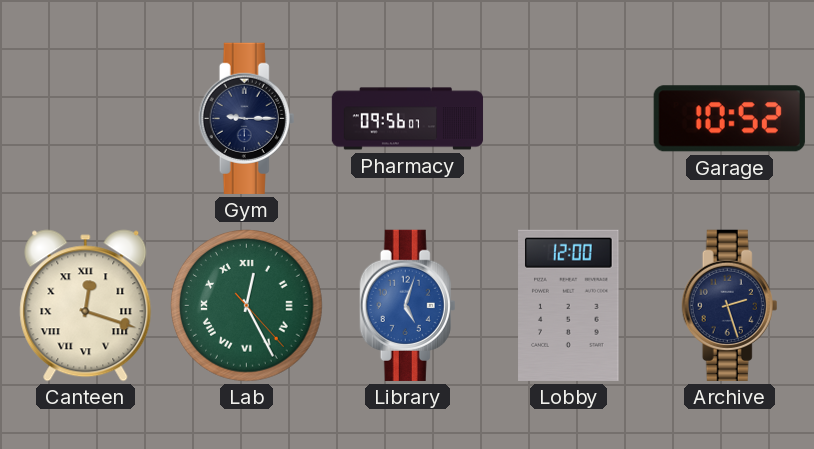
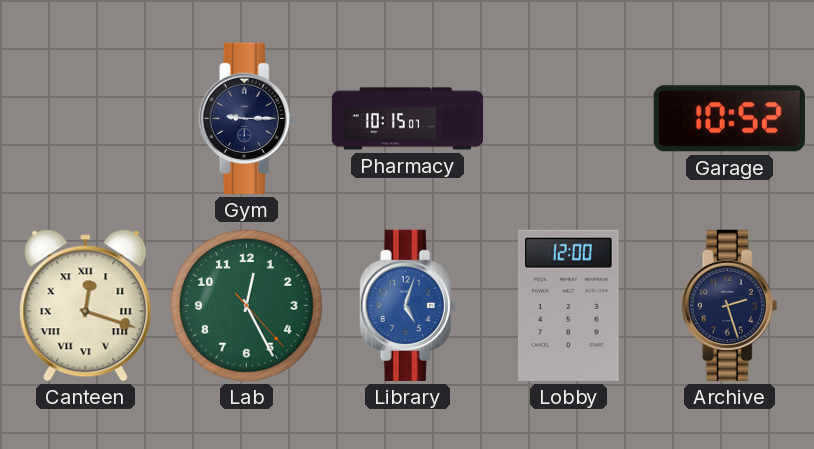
Pharmacy: 09:56 -> 10:15 (408, 119)
Lab numerals: Roman -> Arabic (247, 306)
